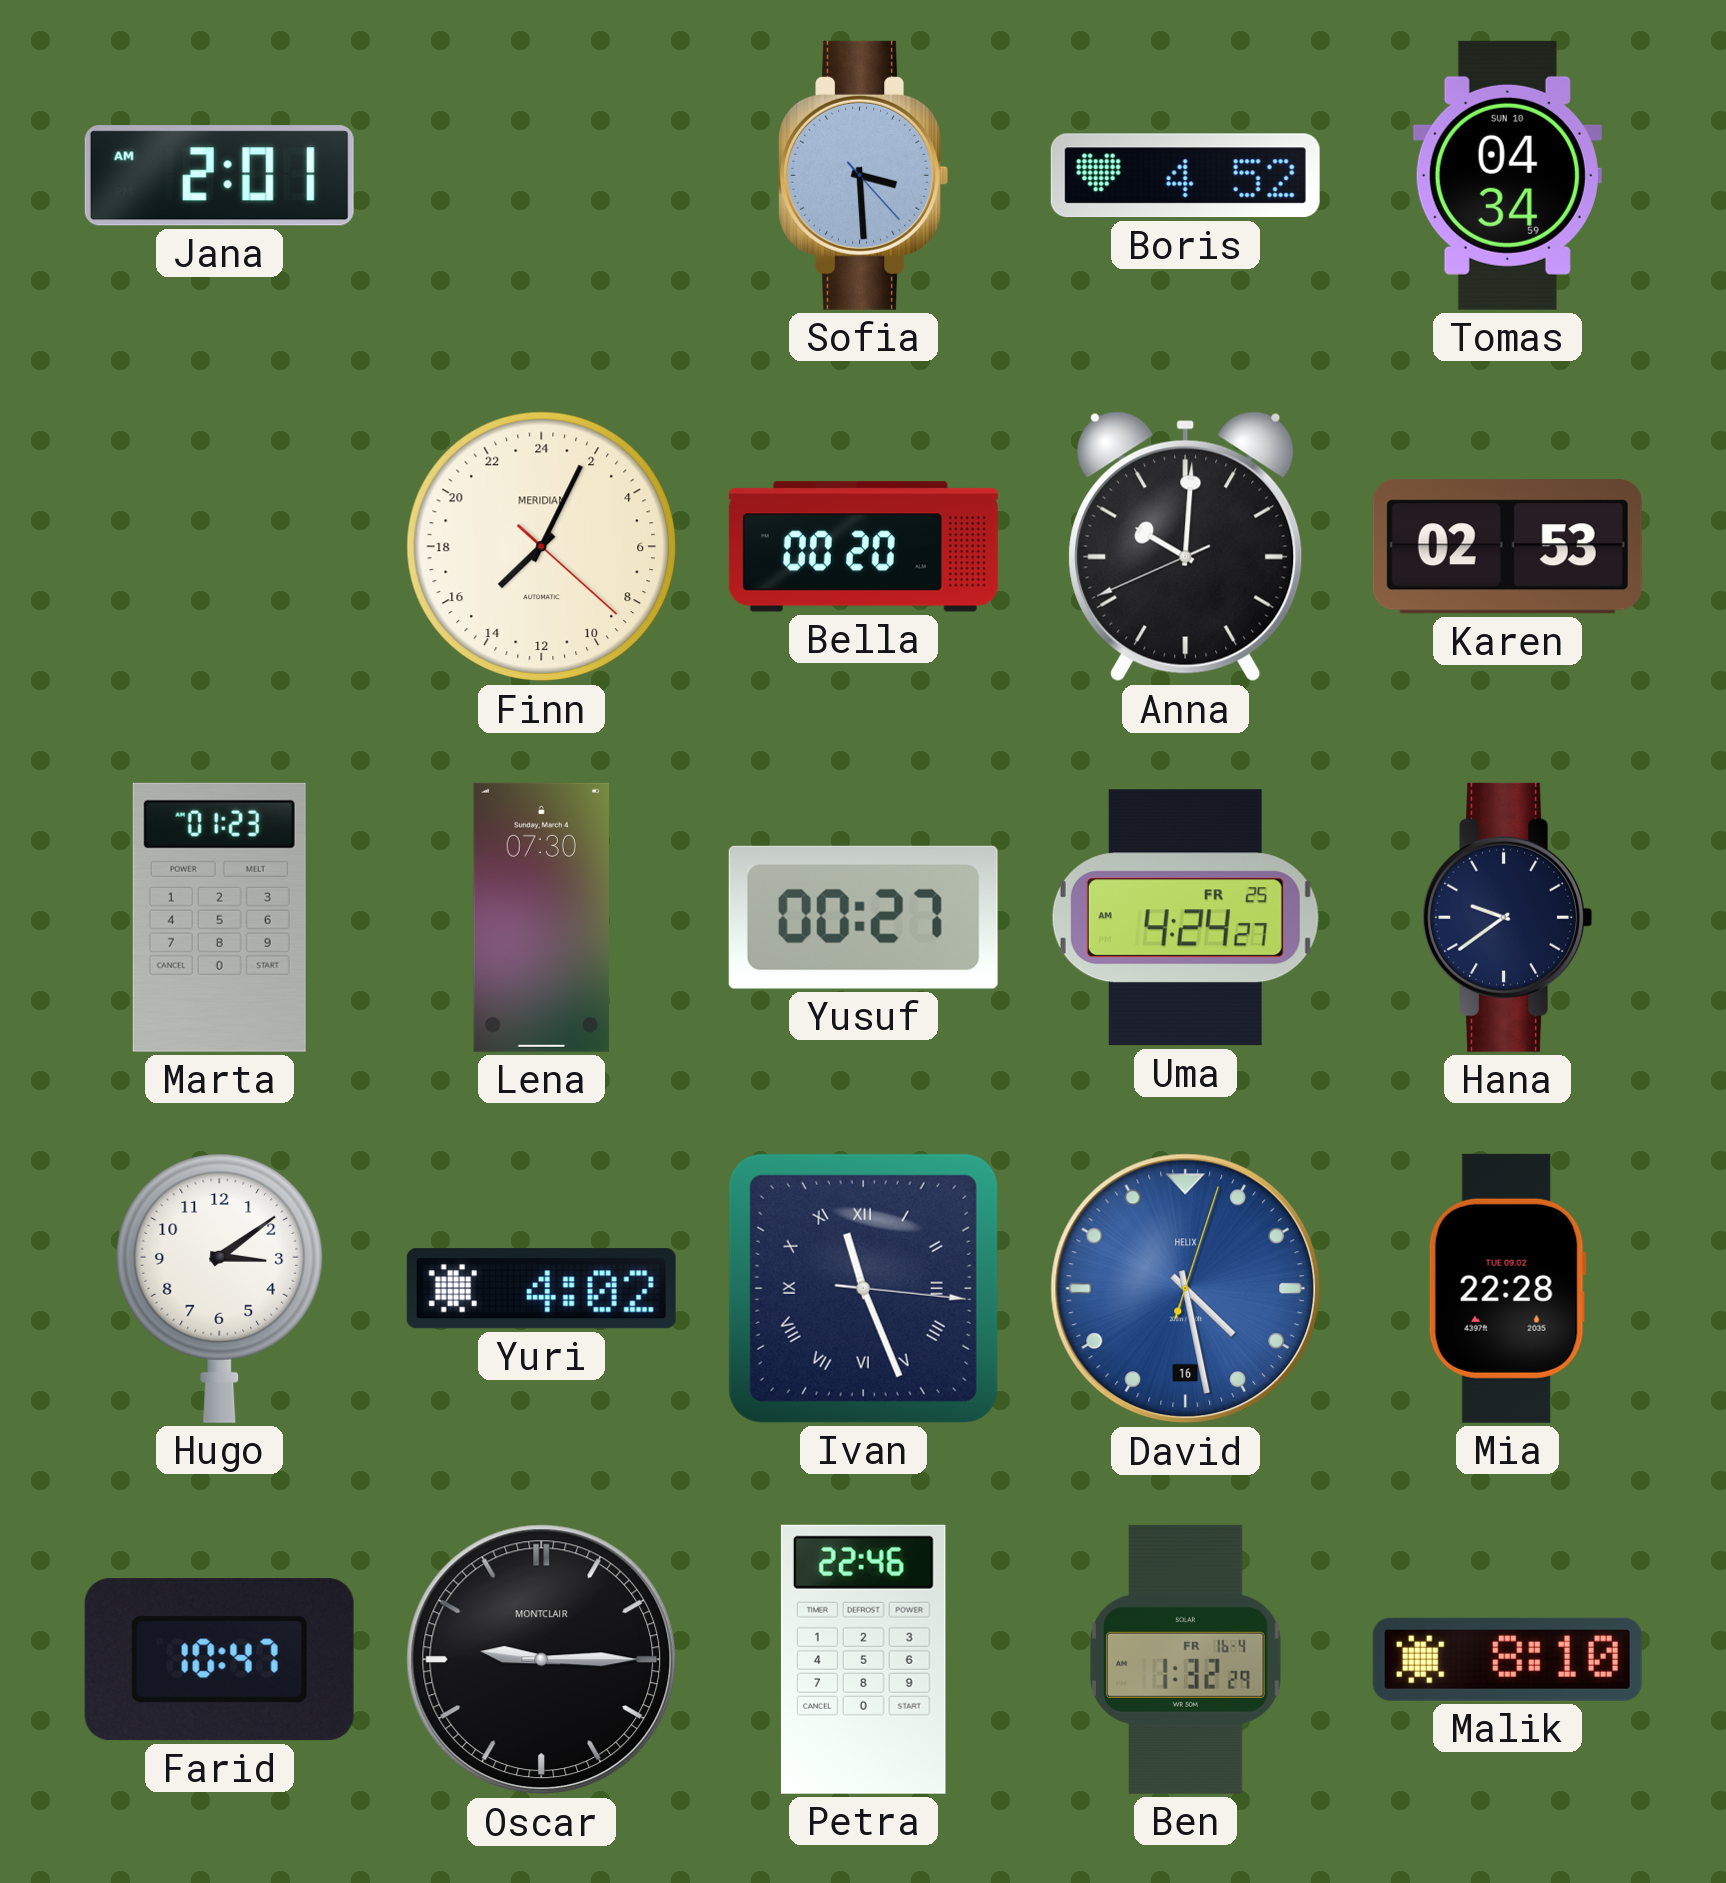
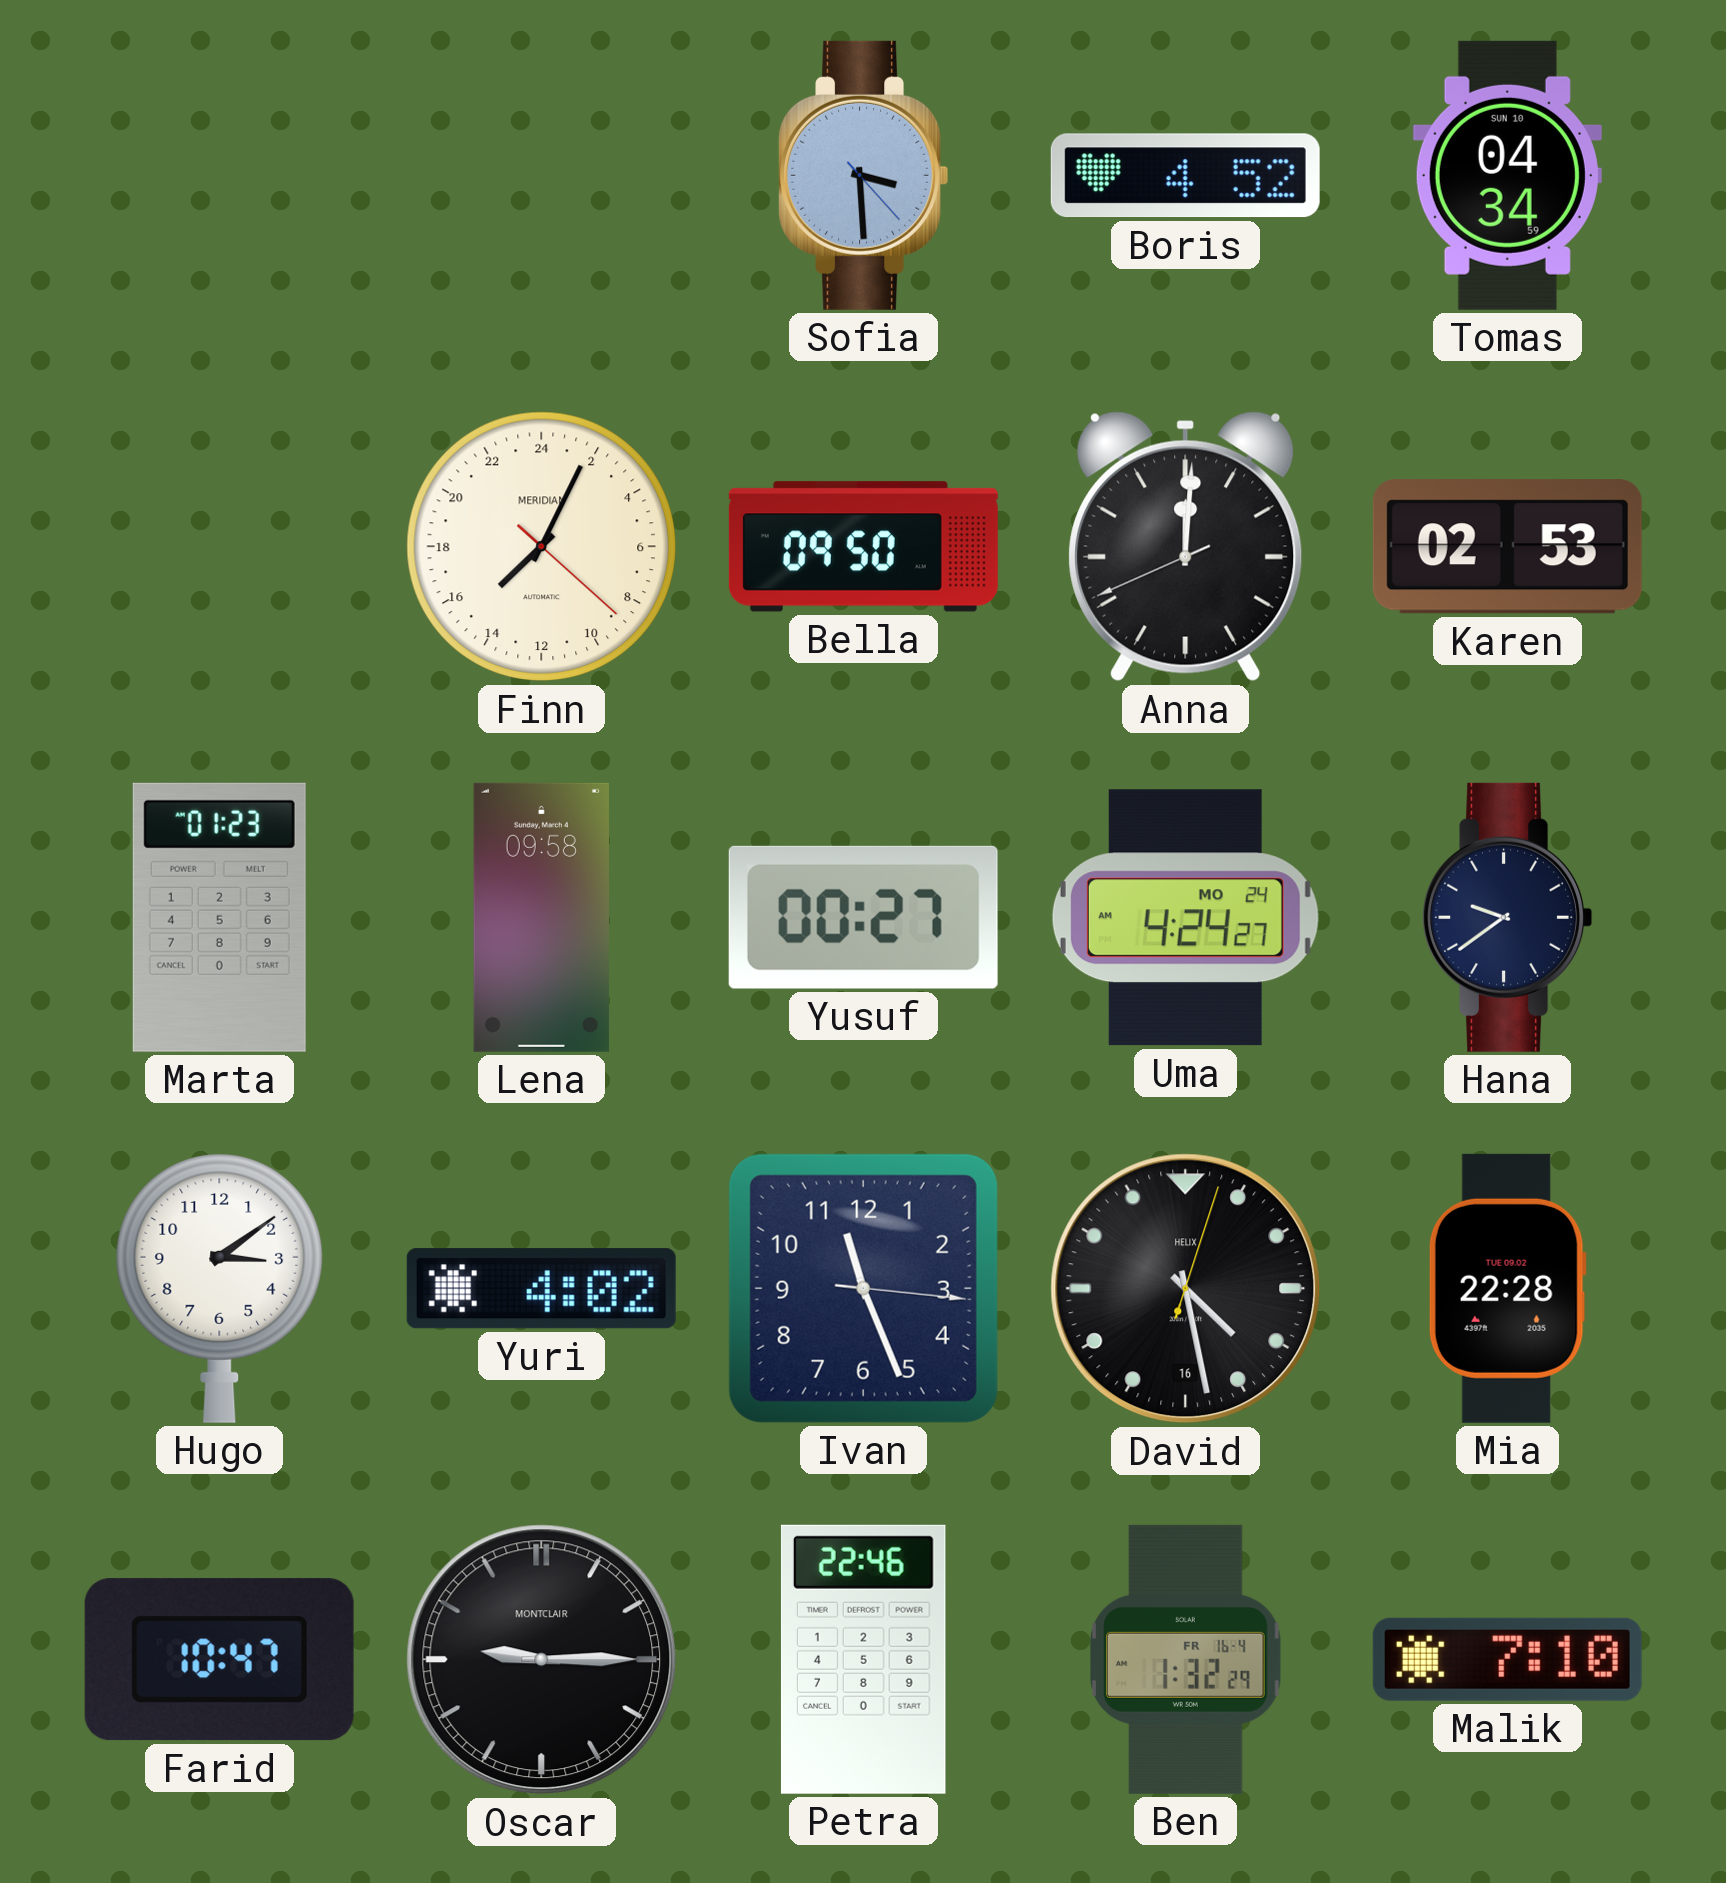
Jana: 2:01 -> none (219, 176)
Bella: 00:20 -> 09:50 (863, 547)
Anna: 10:00 -> 12:00 (1186, 547)
Lena: 07:30 -> 09:58 (541, 917)
Uma date: FR 25 -> MO 24 (1185, 918)
Ivan numerals: Roman -> Arabic (863, 1288)
David dial: blue -> black (1186, 1289)
Malik: 8:10 -> 7:10 (1507, 1659)
